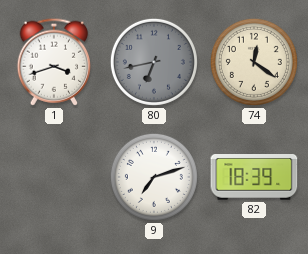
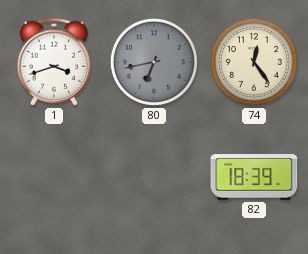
74: 12:21 -> 12:24 (254, 62)
9: 7:12 -> none (154, 177)
